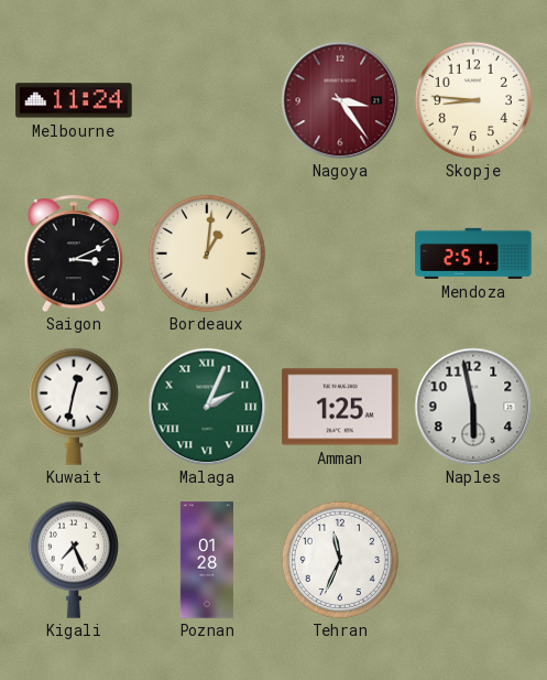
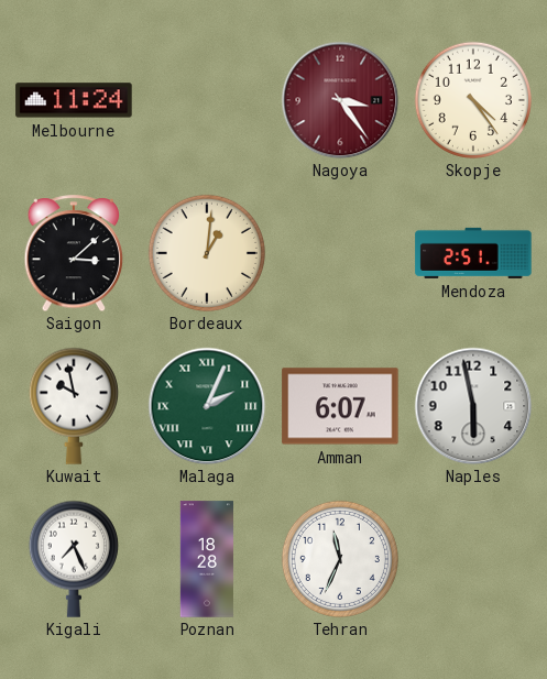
Skopje: 8:46 -> 4:24 (473, 100)
Saigon: 3:11 -> 3:08 (74, 253)
Kuwait: 12:32 -> 9:58 (74, 406)
Amman: 1:25 -> 6:07 (340, 406)
Poznan: 01:28 -> 18:28 (206, 559)
